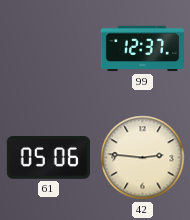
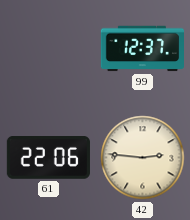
61: 05:06 -> 22:06 (48, 158)
